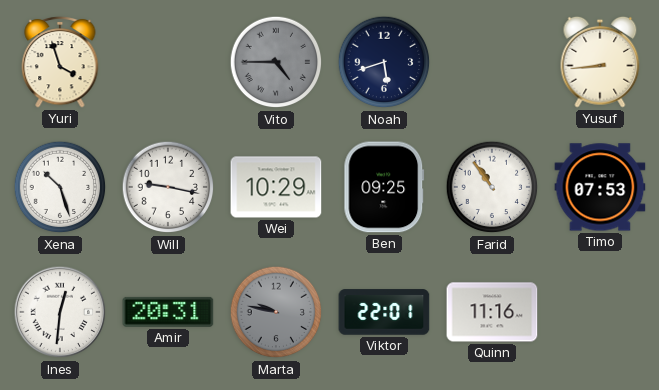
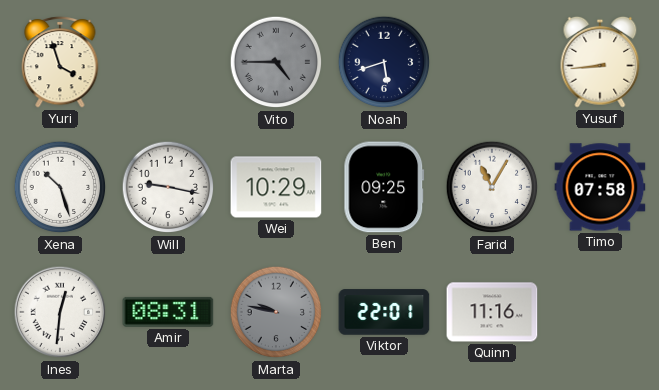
Farid: 10:54 -> 11:05 (492, 187)
Timo: 07:53 -> 07:58 (600, 187)
Amir: 20:31 -> 08:31 (168, 312)
